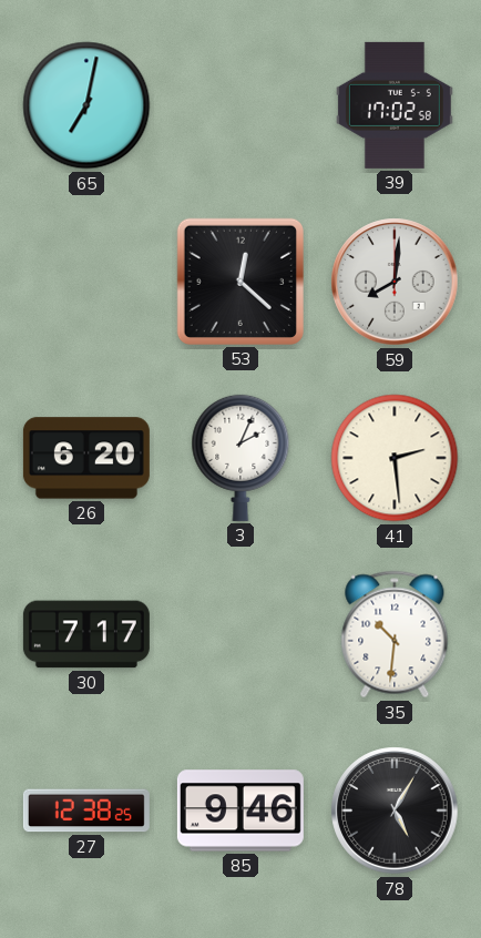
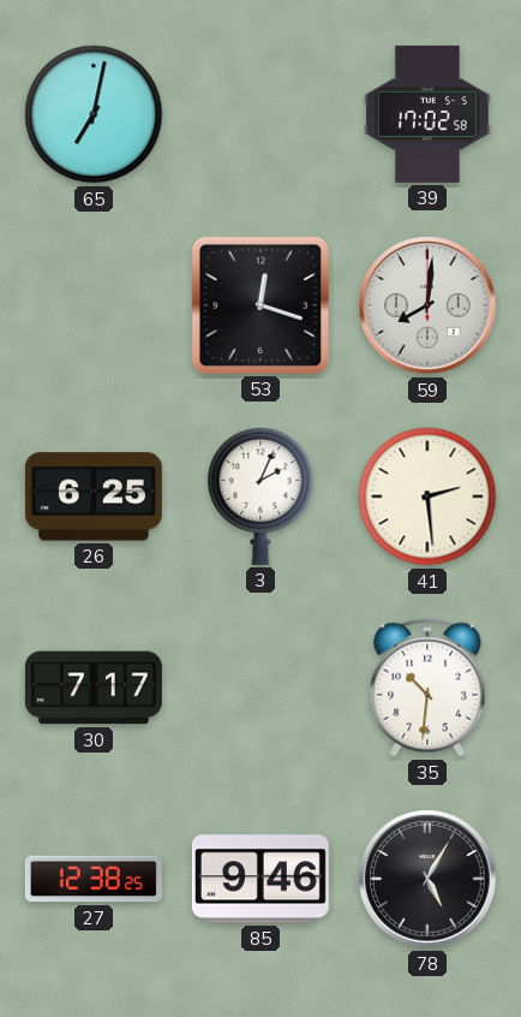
53: 12:22 -> 12:18 (260, 305)
26: 6:20 -> 6:25 (94, 496)
